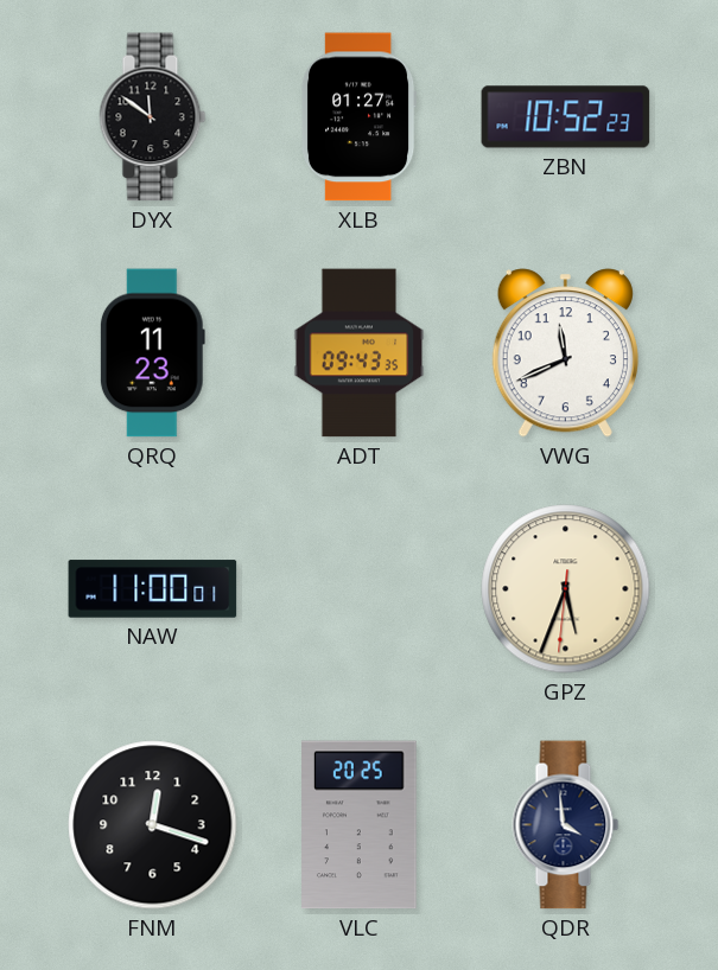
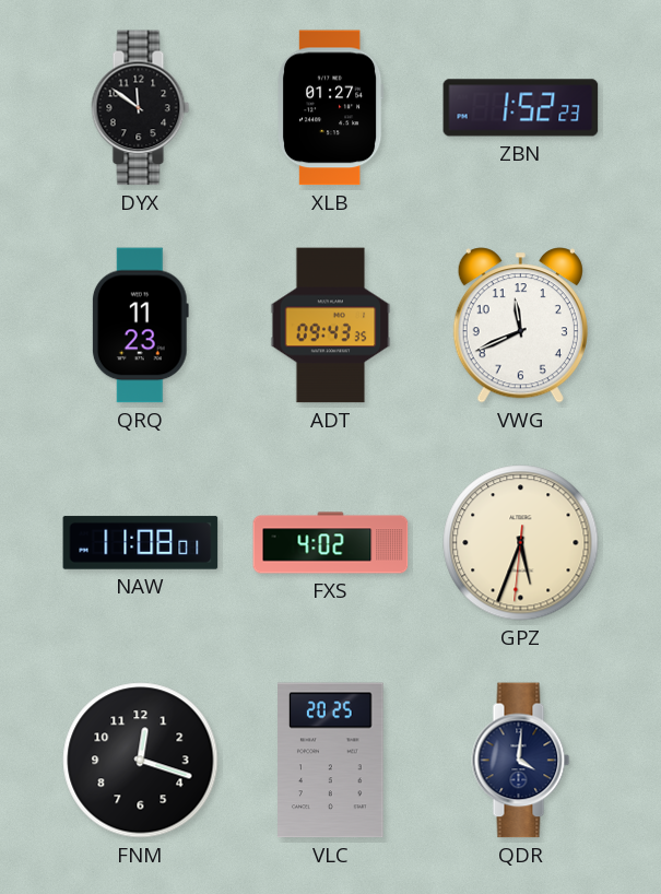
ZBN: 10:52 -> 1:52 (521, 108)
NAW: 11:00 -> 11:08 (141, 543)
FXS: none -> 4:02 (331, 543)
QDR: 3:59 -> 4:01 (521, 761)
